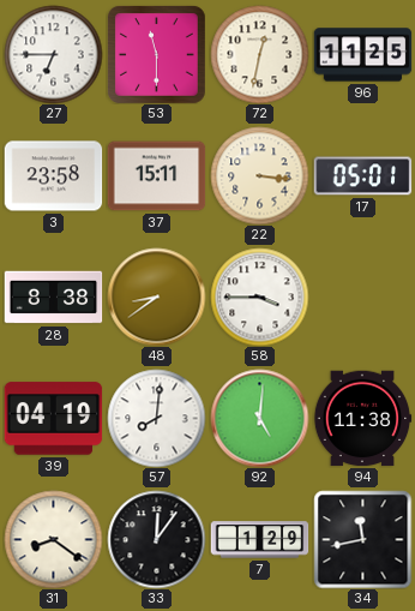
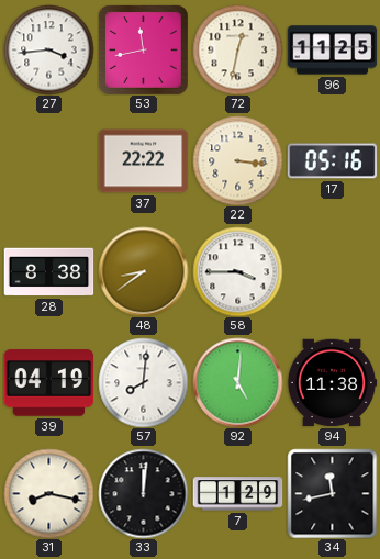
27: 6:45 -> 3:44 (48, 49)
53: 11:30 -> 11:43 (144, 51)
3: 23:58 -> none (53, 176)
37: 15:11 -> 22:22 (143, 161)
17: 05:01 -> 05:16 (332, 161)
31: 8:21 -> 8:17 (48, 493)
33: 12:06 -> 12:01 (143, 493)
